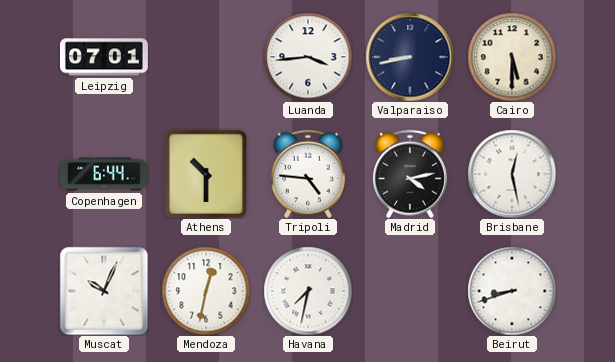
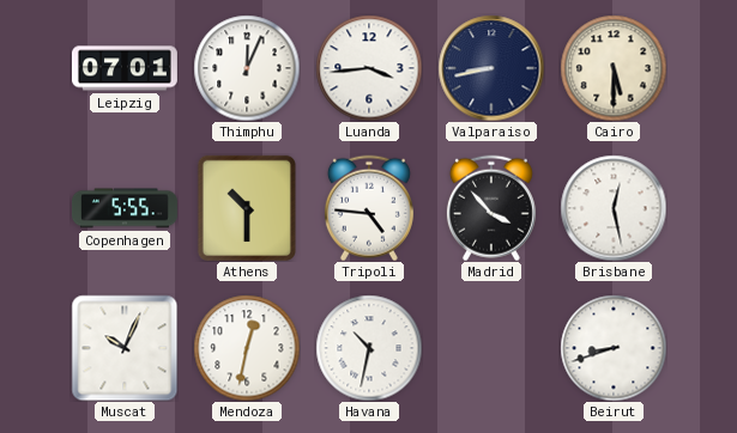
Thimphu: none -> 12:04 (247, 68)
Copenhagen: 6:44 -> 5:55 (125, 208)
Madrid: 4:13 -> 3:53 (491, 208)
Havana: 7:32 -> 10:32 (369, 348)
